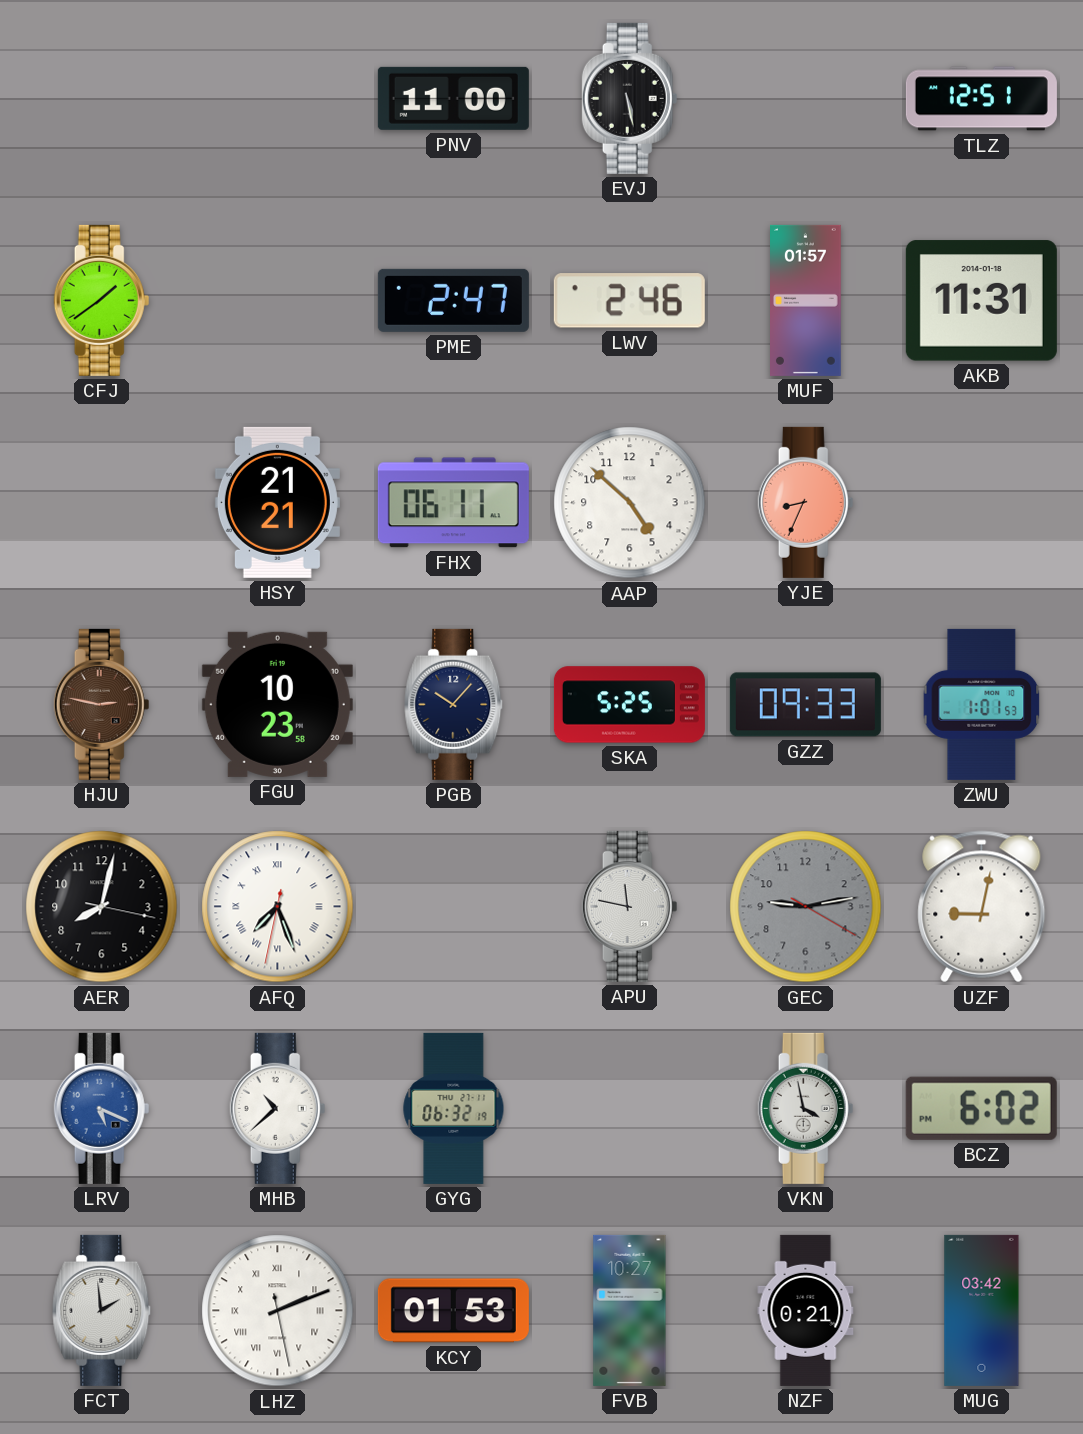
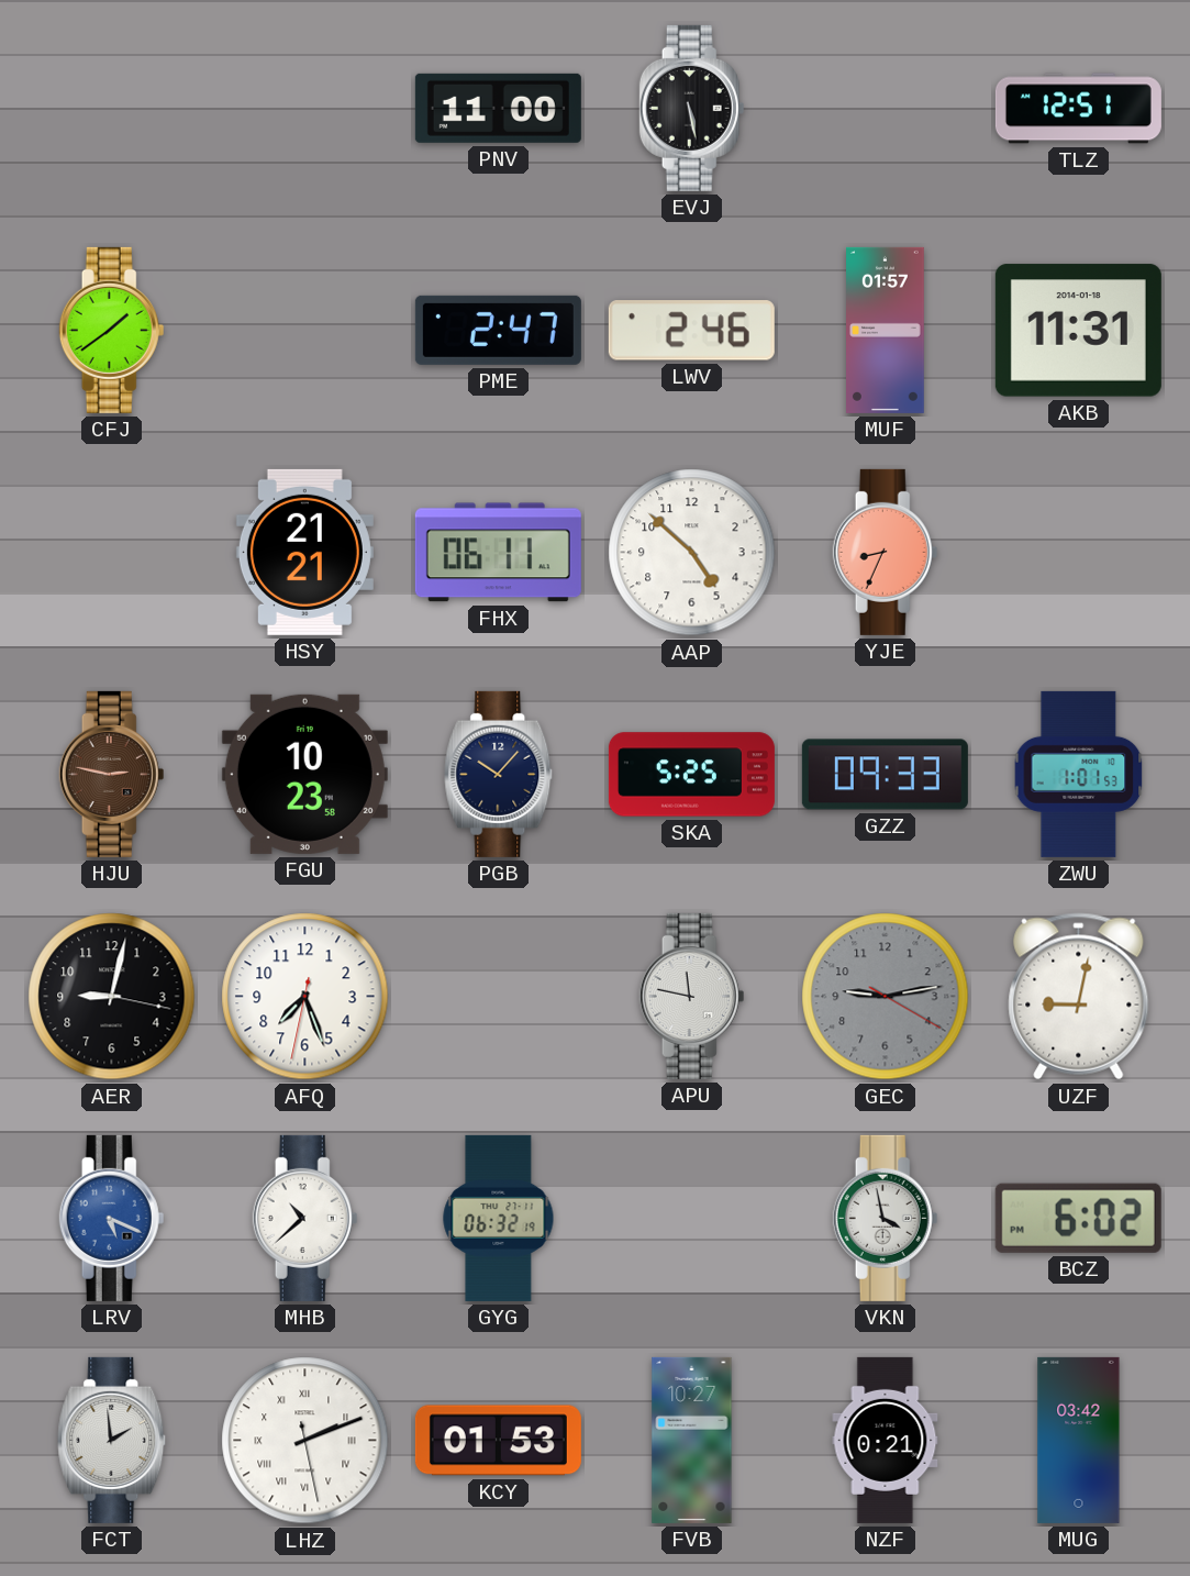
AER: 8:02 -> 9:02 (112, 997)
AFQ numerals: Roman -> Arabic (305, 997)
